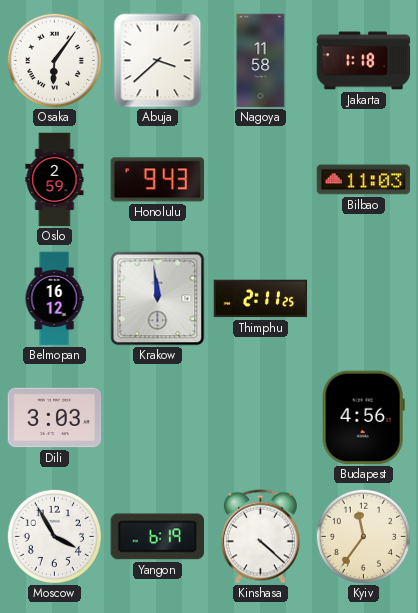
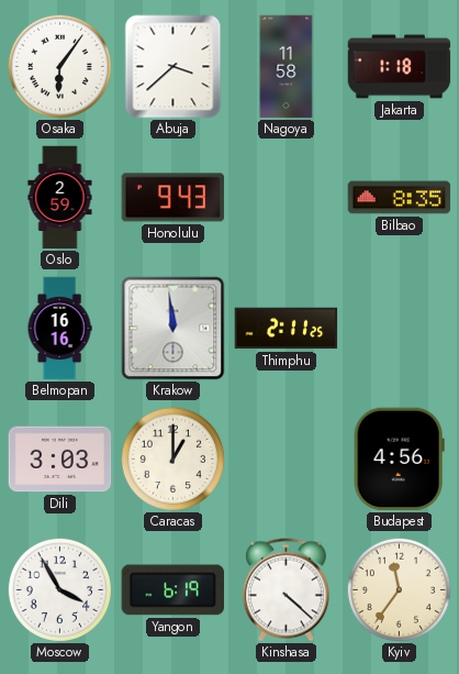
Bilbao: 11:03 -> 8:35 (400, 198)
Belmopan: 16:12 -> 16:16 (59, 329)
Caracas: none -> 1:00 (172, 458)
